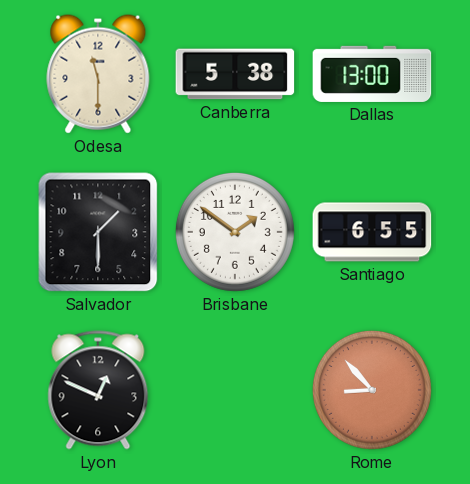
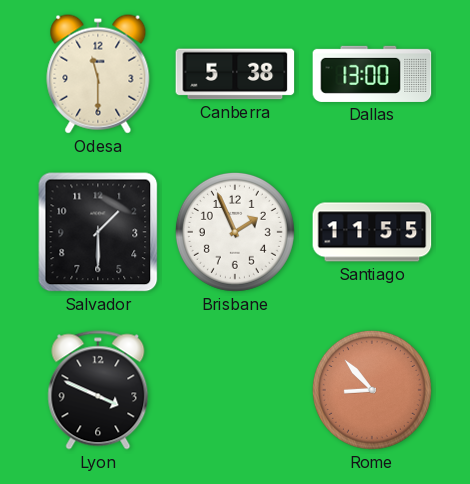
Brisbane: 1:51 -> 1:56 (235, 232)
Santiago: 6:55 -> 11:55 (372, 232)
Lyon: 12:49 -> 3:49 (98, 390)
